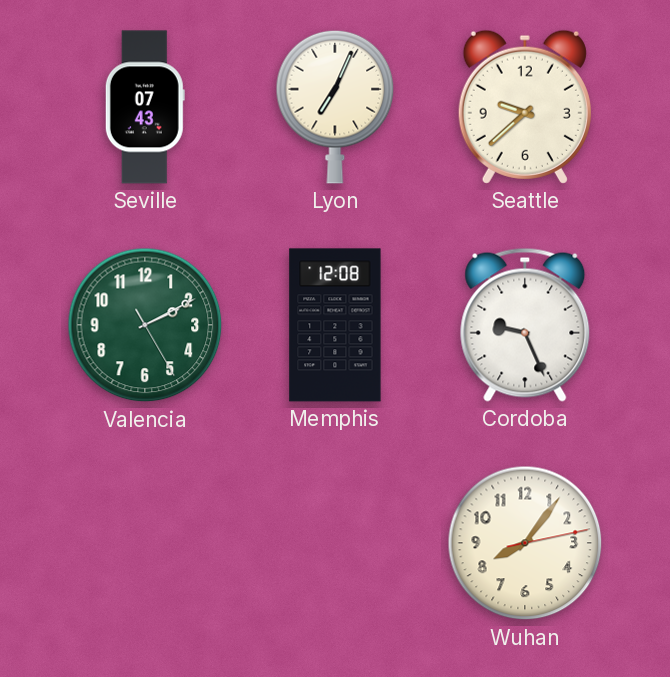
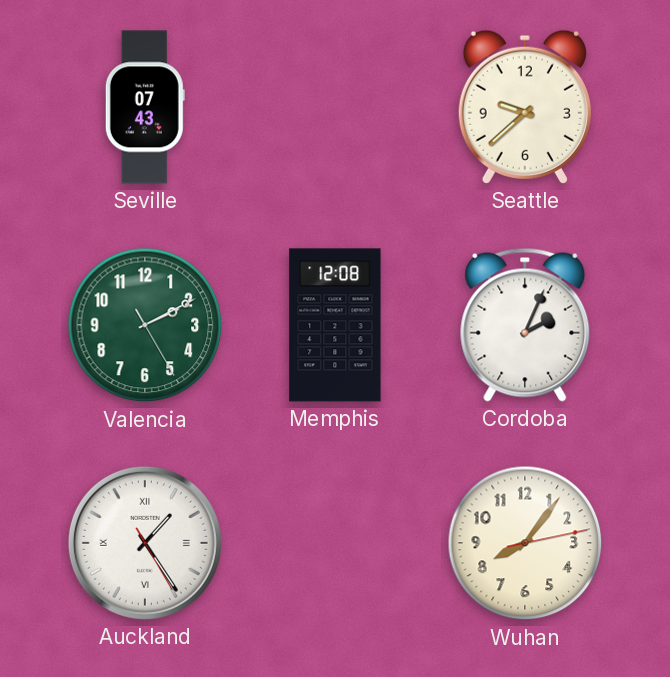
Lyon: 7:04 -> none (335, 107)
Cordoba: 9:26 -> 2:04 (525, 325)
Auckland: none -> 1:24 (145, 543)
